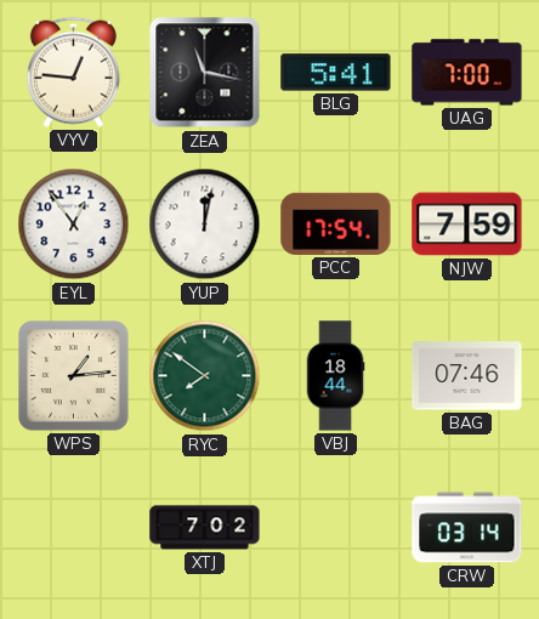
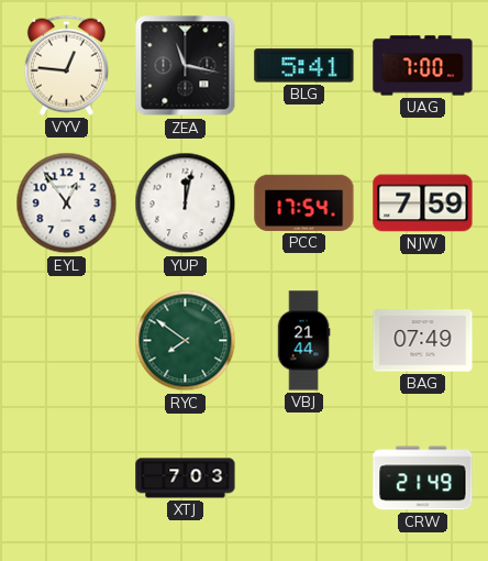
WPS: 1:14 -> none (74, 376)
VBJ: 18:44 -> 21:44 (303, 341)
BAG: 07:46 -> 07:49 (423, 341)
XTJ: 7:02 -> 7:03 (186, 479)
CRW: 03:14 -> 21:49 (423, 479)
